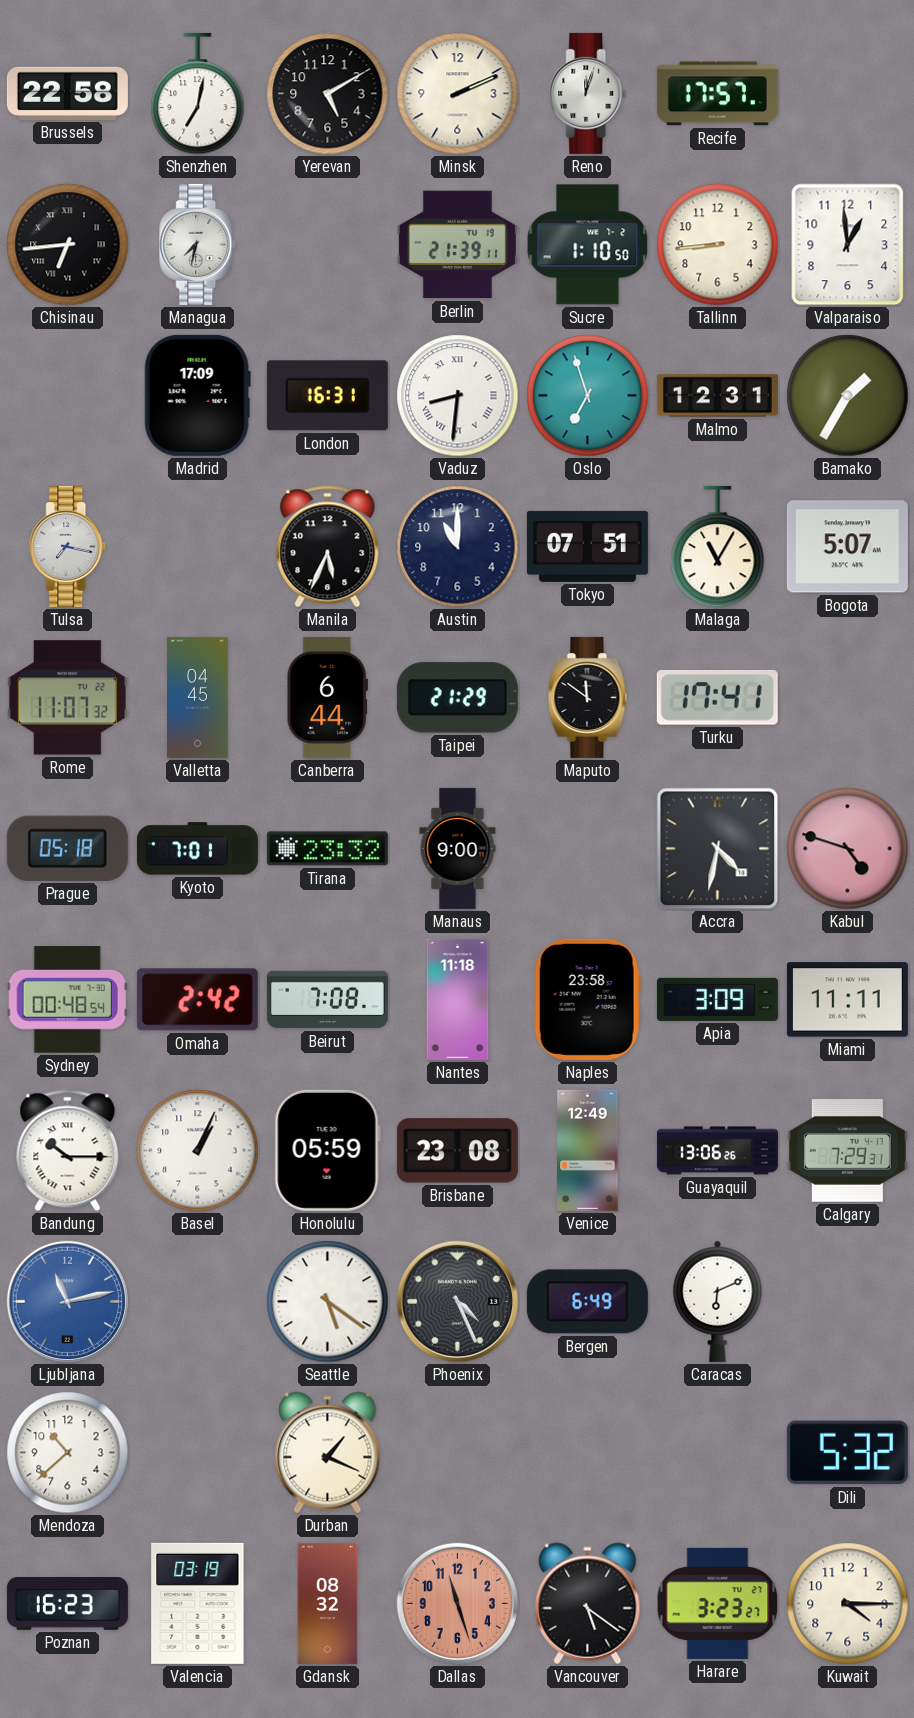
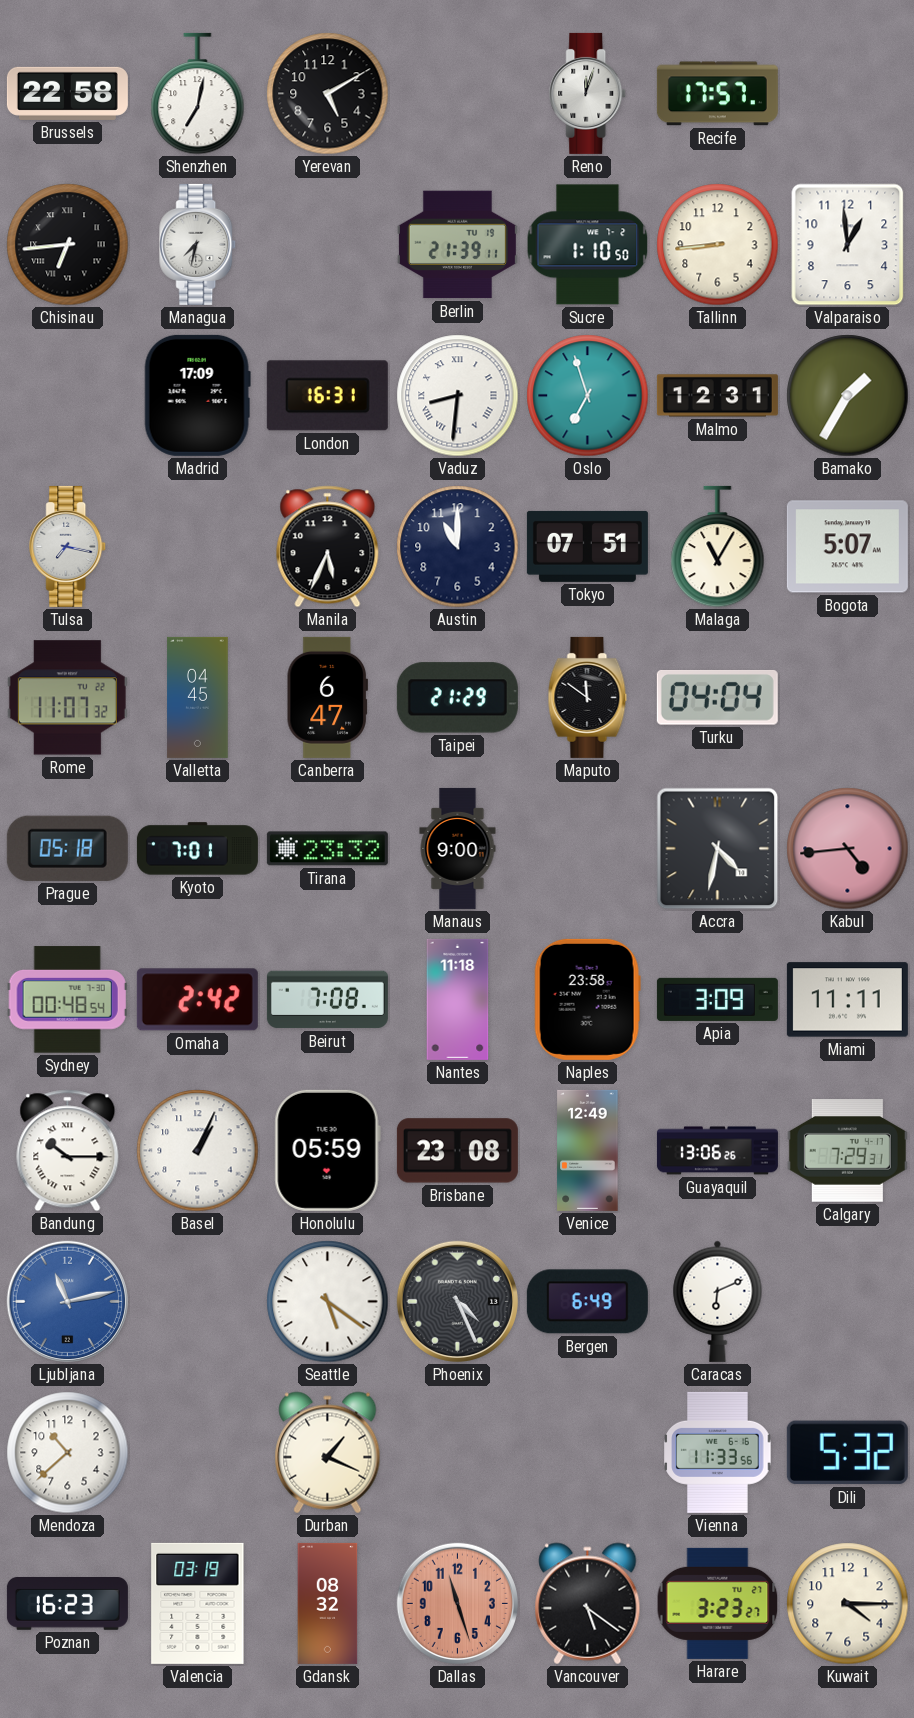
Minsk: 2:11 -> none (458, 94)
Canberra: 6:44 -> 6:47 (327, 697)
Turku: 17:41 -> 04:04 (717, 697)
Kabul: 4:48 -> 4:44 (848, 849)
Vienna: none -> 11:33 (718, 1452)
